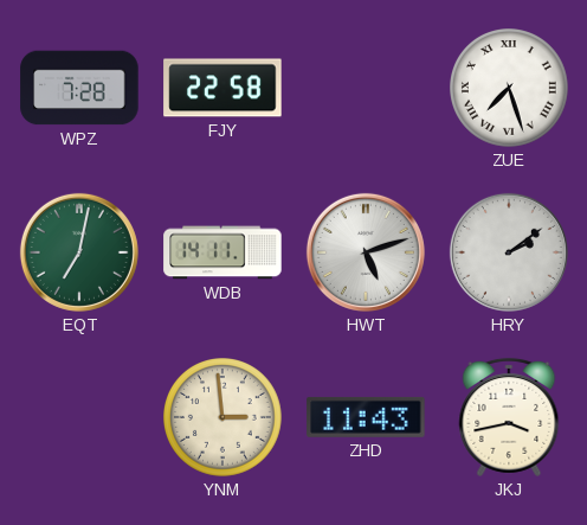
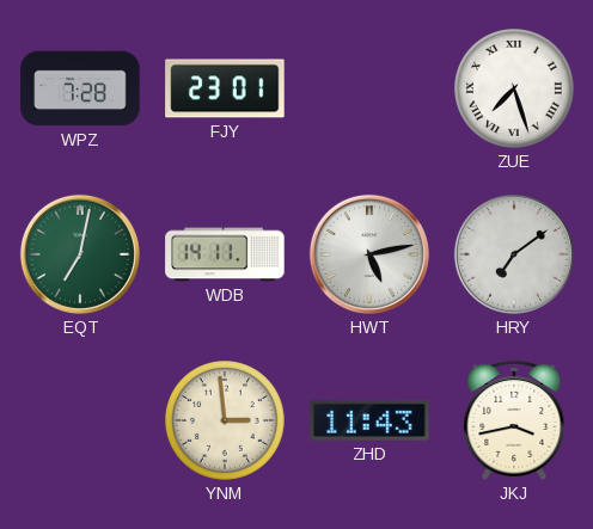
FJY: 22:58 -> 23:01 (225, 88)
HWT: 5:12 -> 5:13 (369, 254)
HRY: 2:09 -> 7:09 (514, 254)
